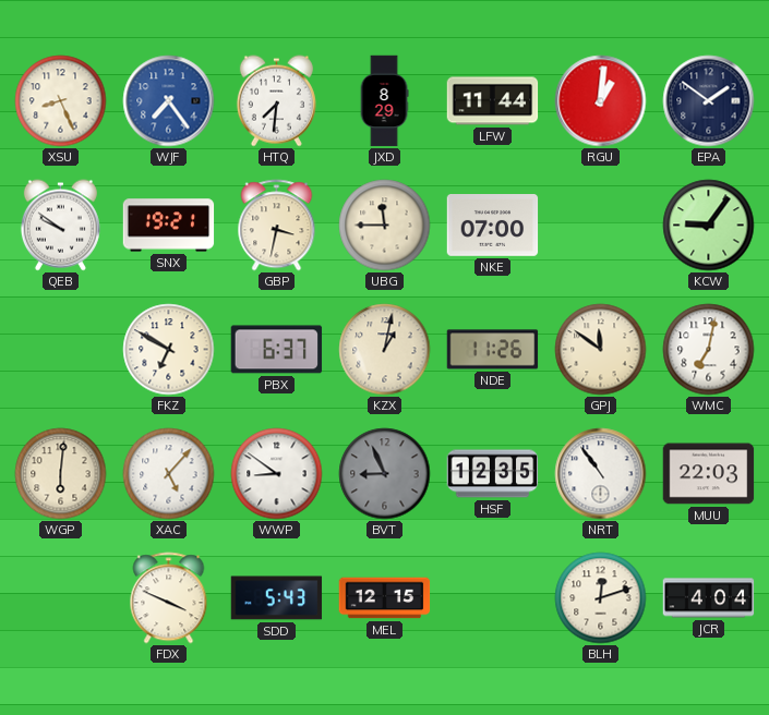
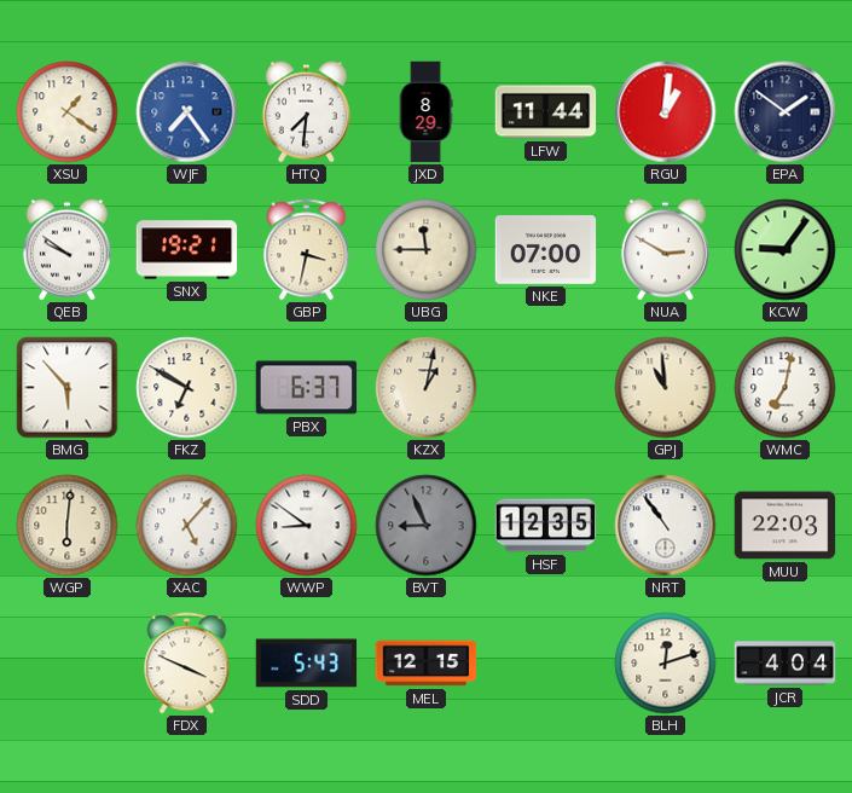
XSU: 8:26 -> 1:21 (68, 112)
NUA: none -> 2:50 (665, 250)
BMG: none -> 5:53 (68, 388)
NDE: 11:26 -> none (493, 350)
GPJ: 11:51 -> 10:59 (666, 388)
